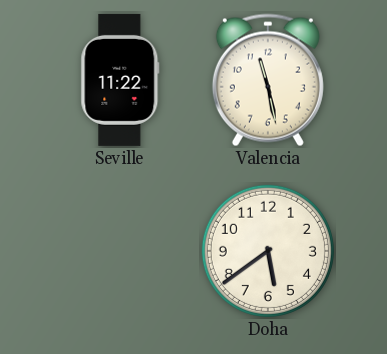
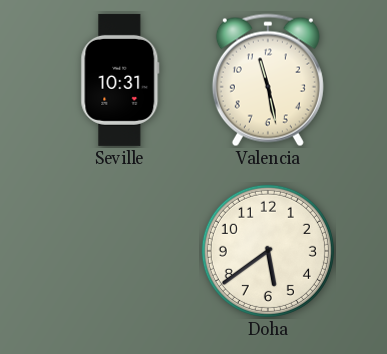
Seville: 11:22 -> 10:31 (120, 80)
